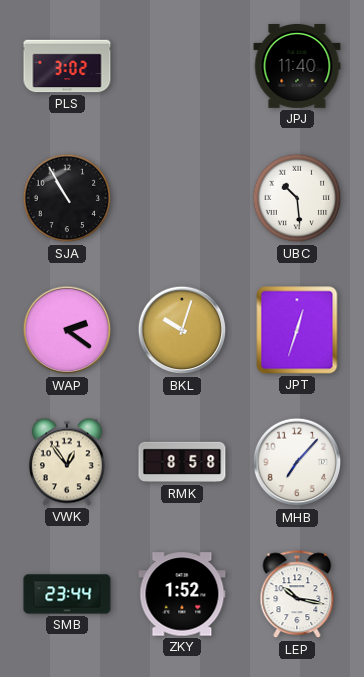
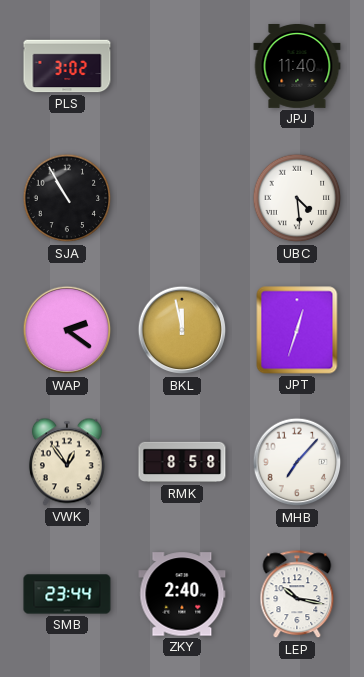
UBC: 10:29 -> 4:29 (297, 198)
BKL: 10:03 -> 11:58 (182, 330)
ZKY: 1:52 -> 2:40 (182, 594)
